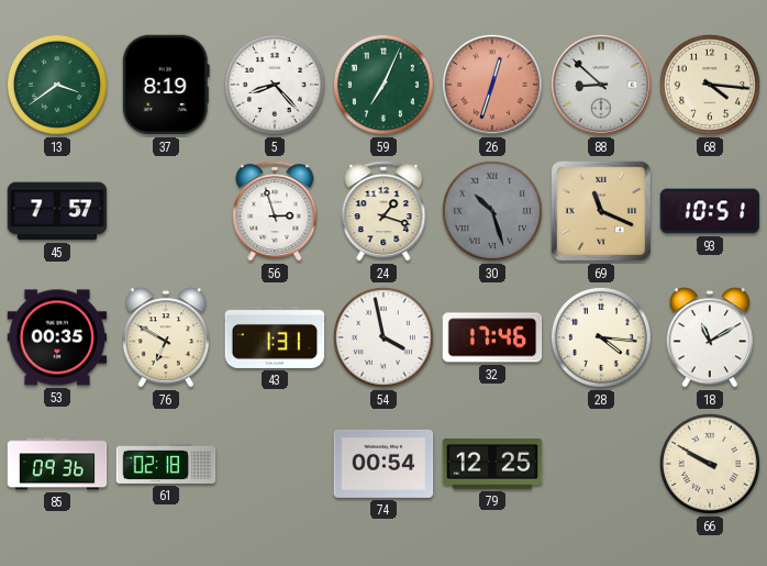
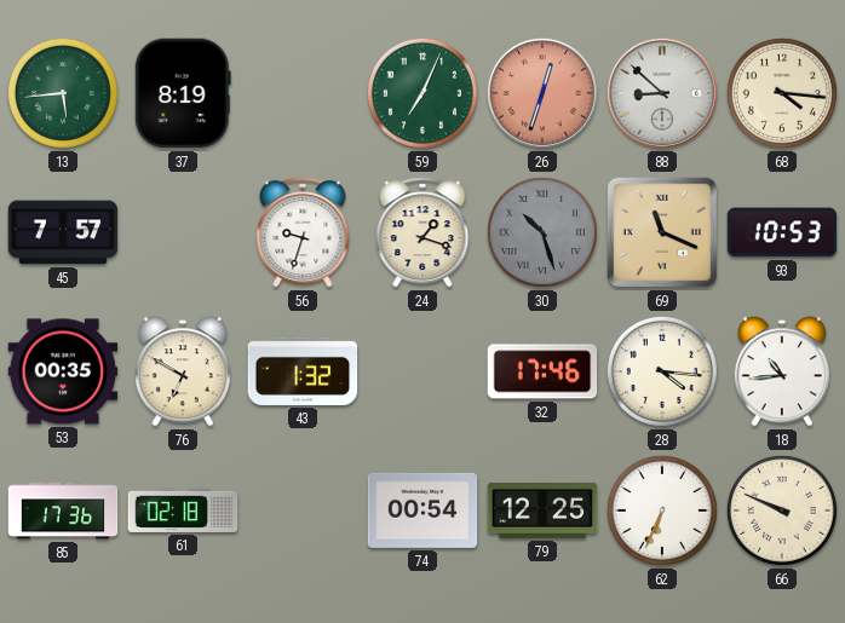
13: 3:39 -> 5:44 (63, 93)
5: 8:23 -> none (275, 85)
56: 2:57 -> 9:33 (303, 232)
93: 10:51 -> 10:53 (782, 232)
43: 1:31 -> 1:32 (303, 371)
54: 3:58 -> none (383, 337)
18: 11:10 -> 10:44 (782, 371)
85: 09:36 -> 17:36 (63, 510)
62: none -> 6:34 (662, 510)
66: 9:50 -> 9:49 (782, 510)
